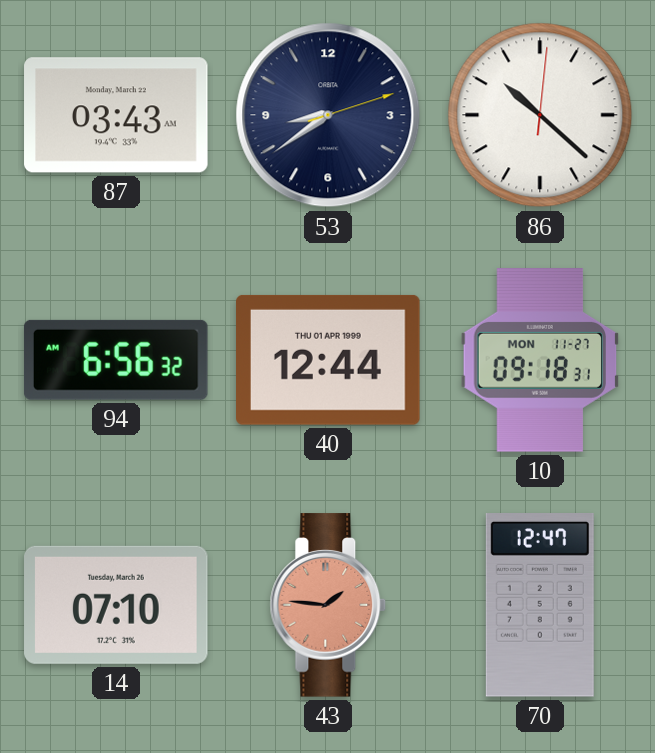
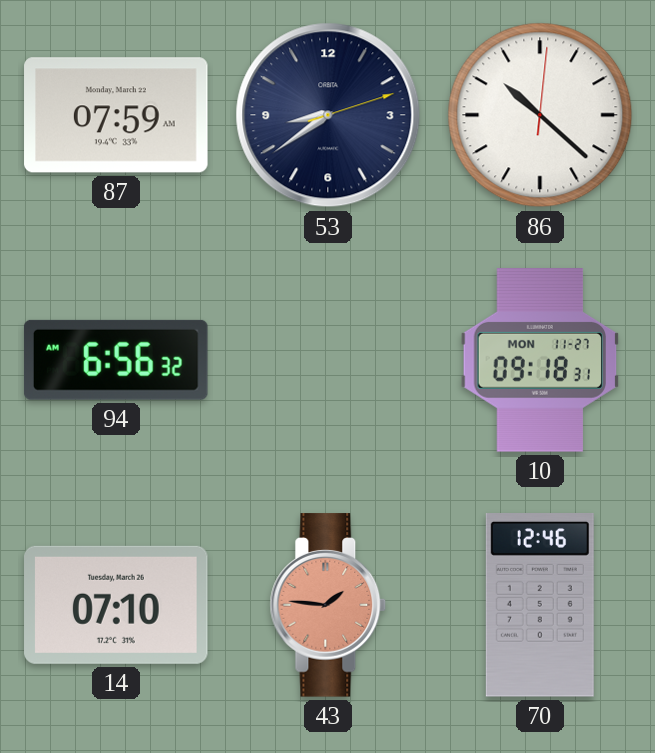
87: 03:43 -> 07:59 (116, 115)
40: 12:44 -> none (328, 360)
70: 12:47 -> 12:46 (540, 606)
